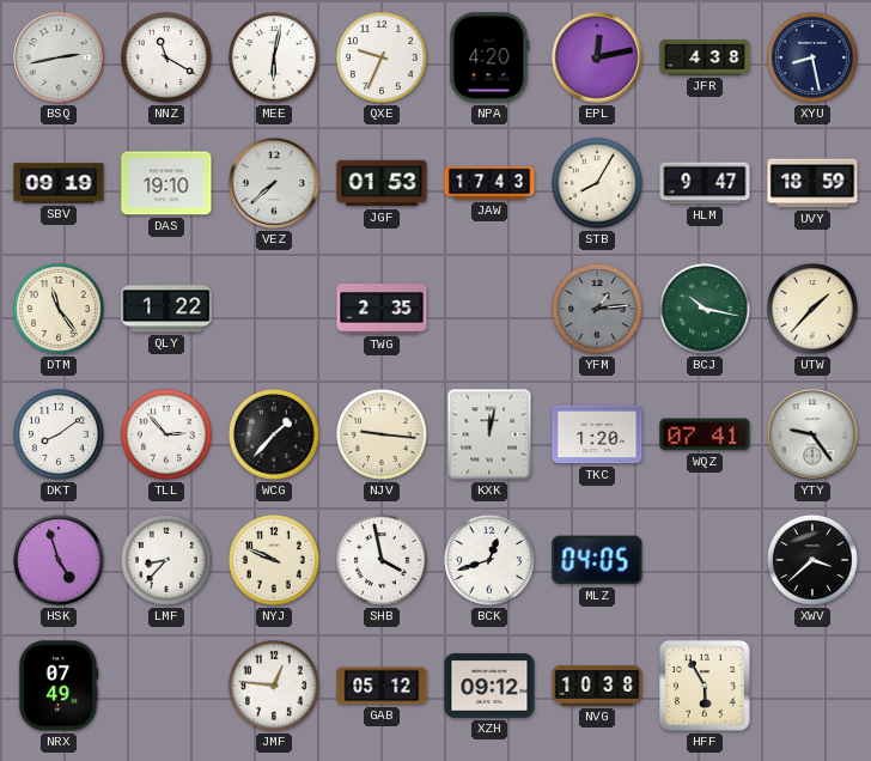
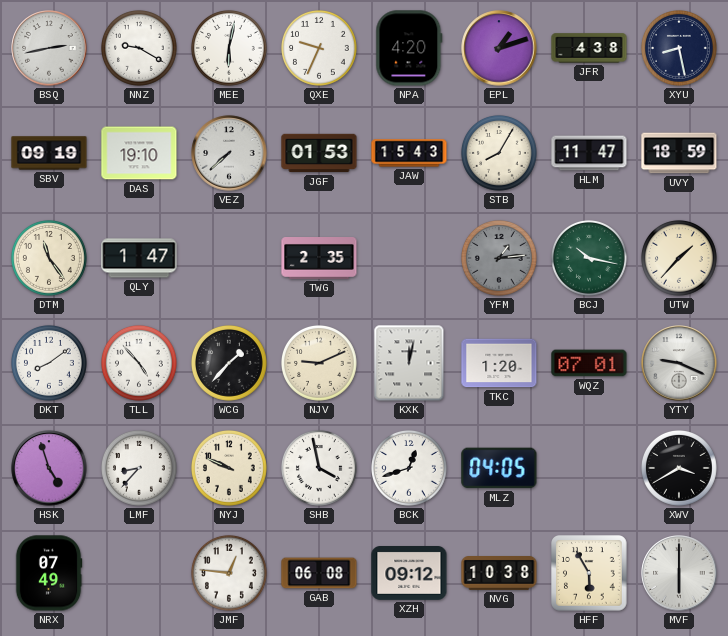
NNZ: 11:20 -> 9:20 (139, 48)
EPL: 12:13 -> 1:12 (499, 48)
JAW: 17:43 -> 15:43 (409, 153)
HLM: 9:47 -> 11:47 (589, 153)
QLY: 1:22 -> 1:47 (139, 258)
TLL: 2:53 -> 4:53 (139, 363)
NJV: 9:16 -> 9:11 (319, 363)
WQZ: 07:41 -> 07:01 (589, 363)
YTY: 9:24 -> 9:19 (679, 363)
XWV: 3:38 -> 3:40 (679, 468)
GAB: 05:12 -> 06:08 (319, 573)
MVF: none -> 6:00 (679, 573)
